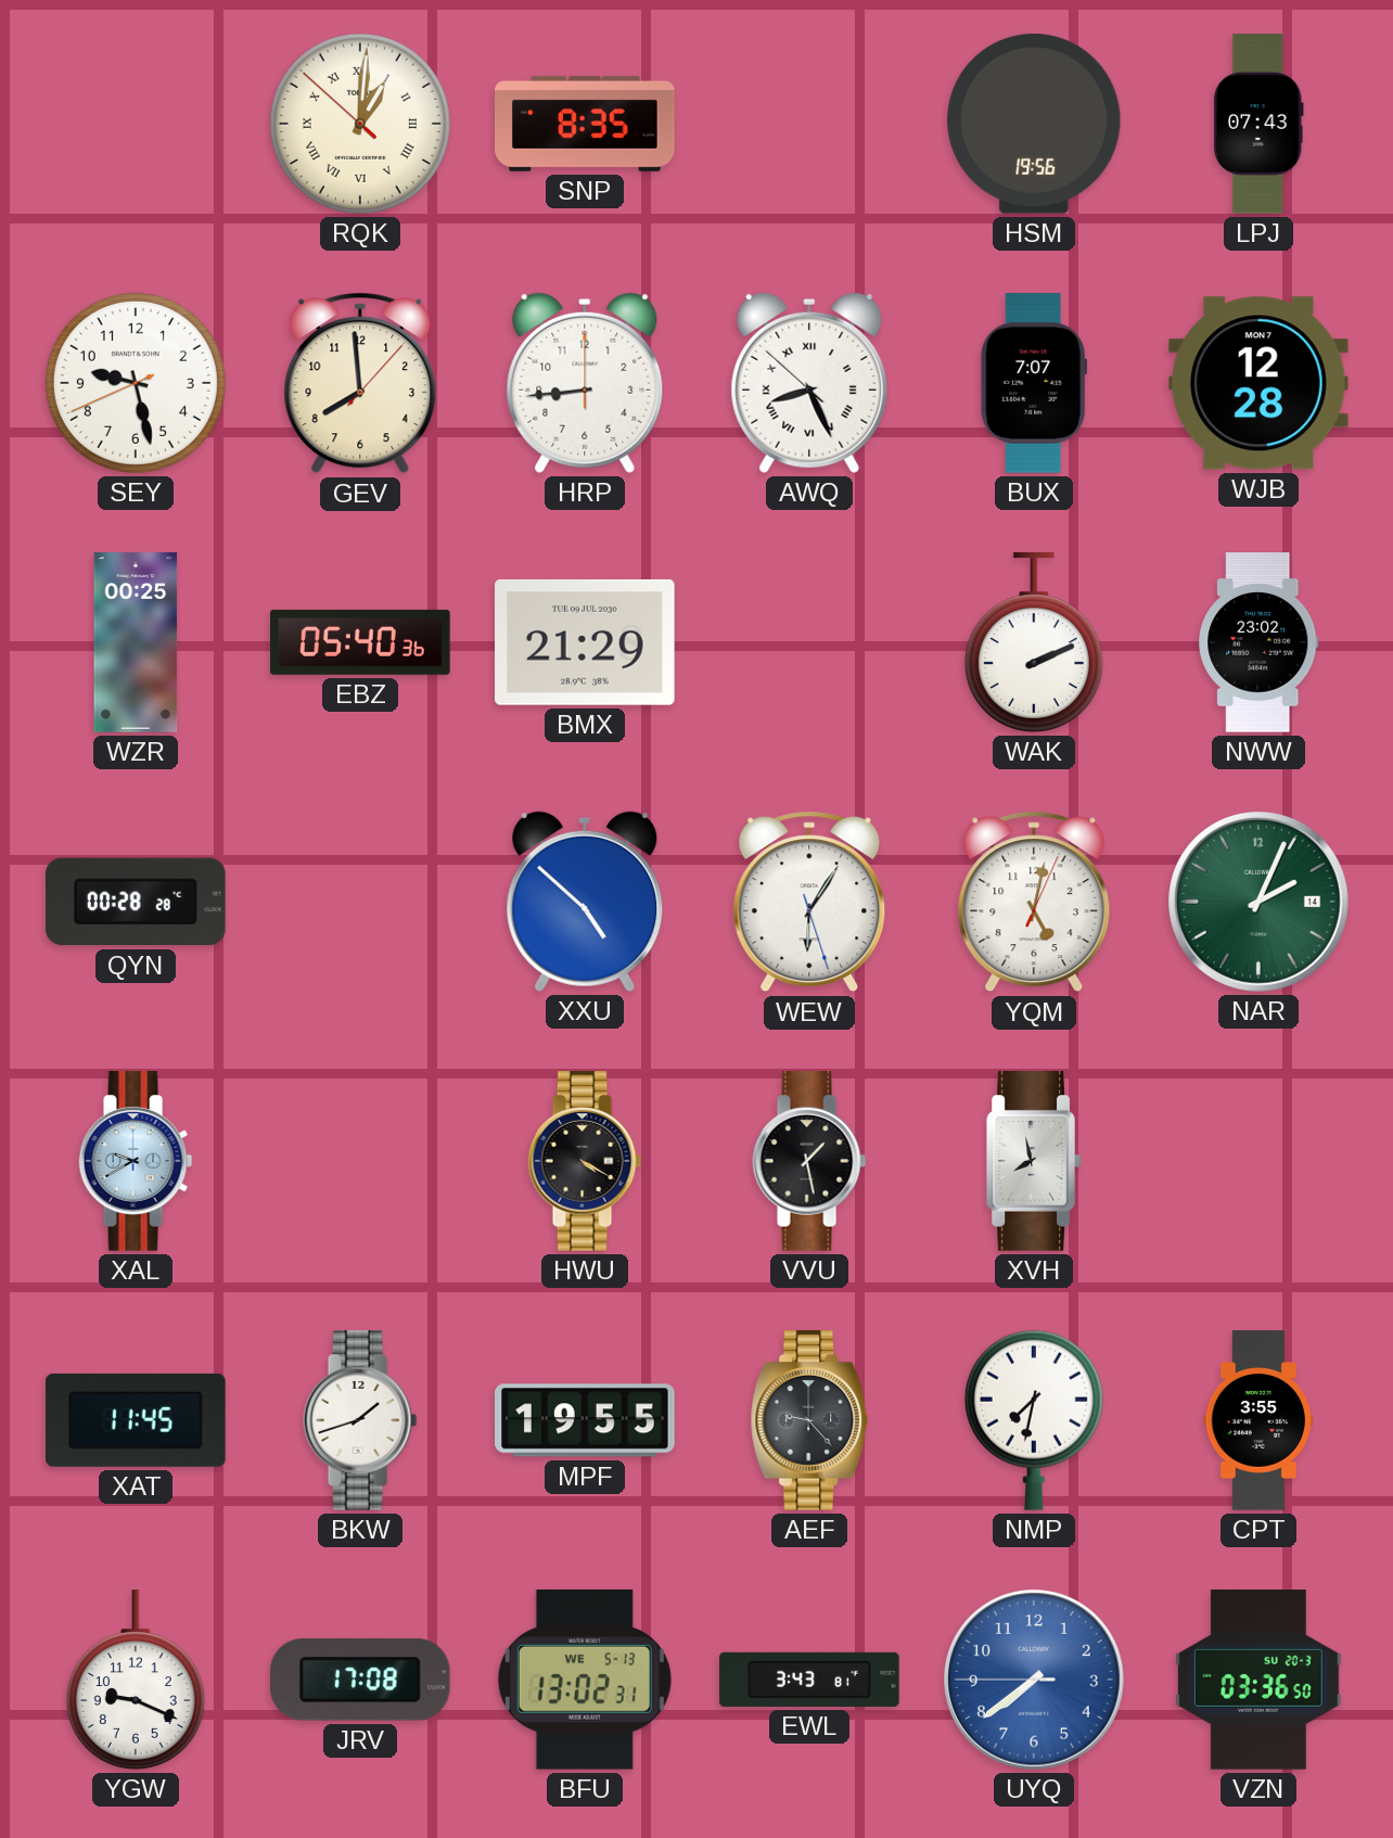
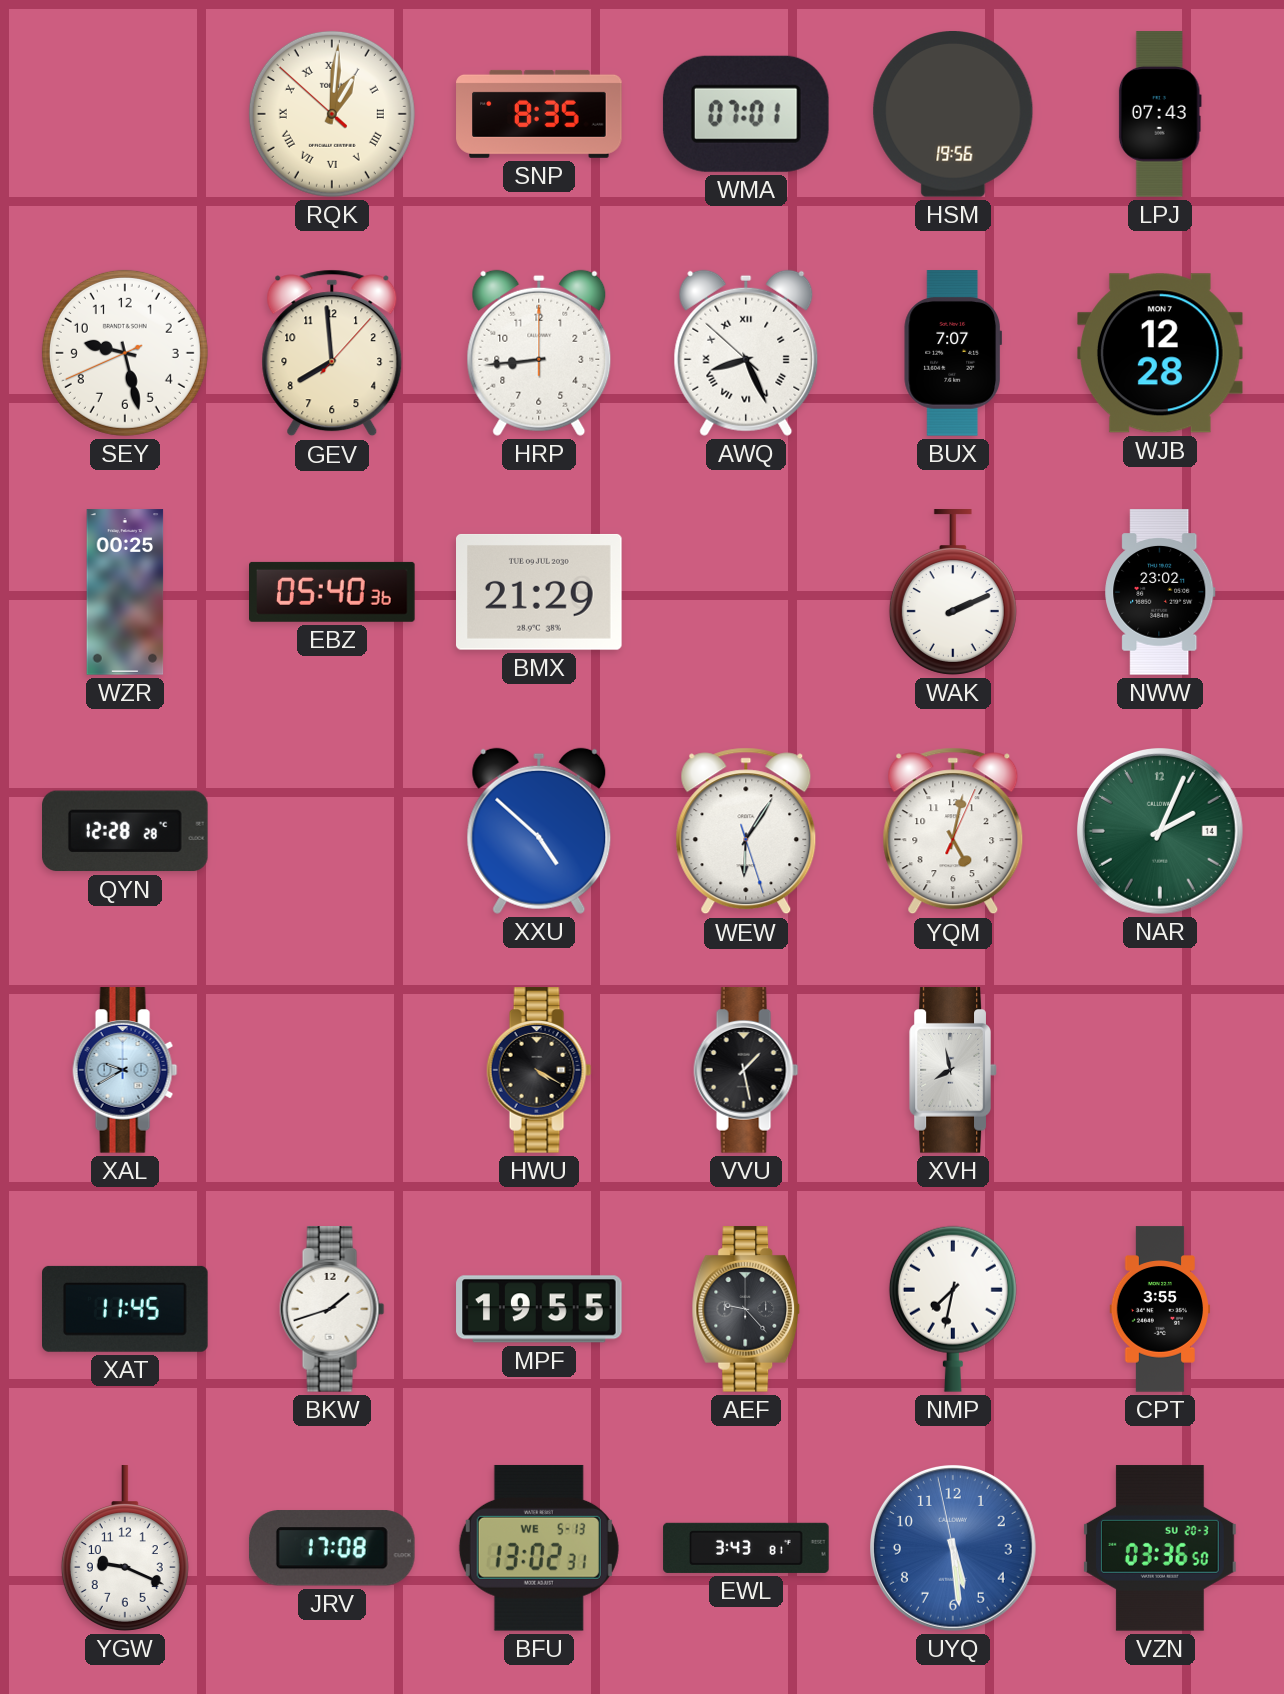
WMA: none -> 07:01 (746, 114)
QYN: 00:28 -> 12:28 (126, 831)
UYQ: 7:38 -> 5:28 (954, 1549)
